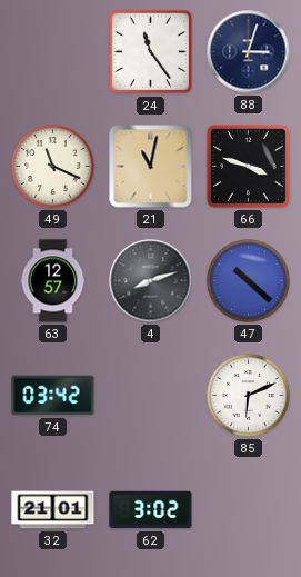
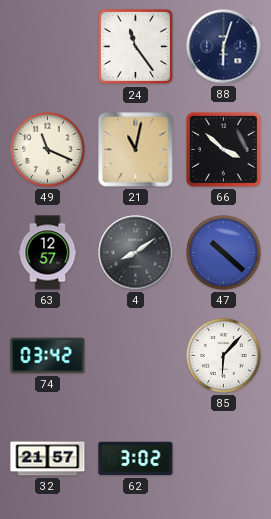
88: 3:03 -> 6:03 (224, 47)
66: 3:48 -> 3:52 (224, 150)
4: 8:12 -> 8:09 (136, 253)
85: 6:11 -> 6:07 (224, 356)
32: 21:01 -> 21:57 (48, 459)
